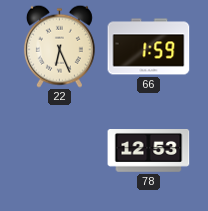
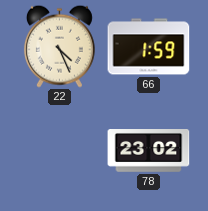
22: 6:26 -> 4:26 (59, 46)
78: 12:53 -> 23:02 (149, 151)
